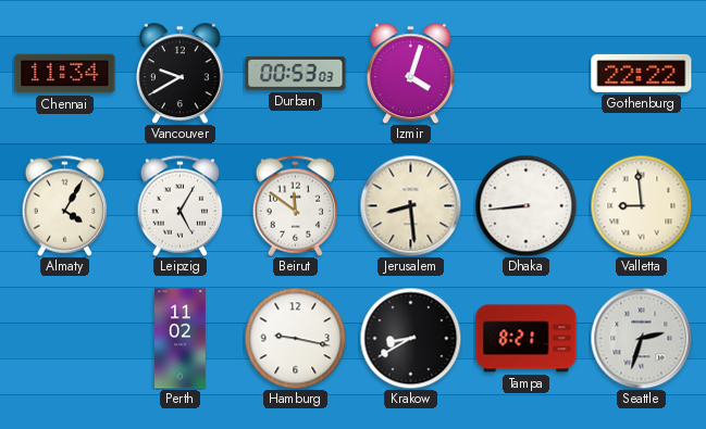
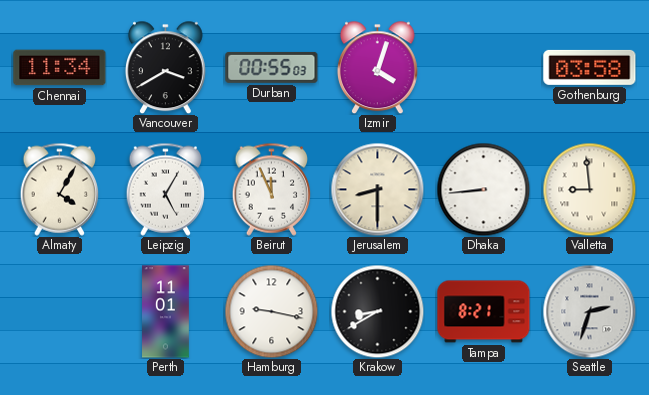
Vancouver: 9:40 -> 3:40 (166, 67)
Durban: 00:53 -> 00:55 (272, 67)
Gothenburg: 22:22 -> 03:58 (590, 67)
Beirut: 11:51 -> 11:56 (272, 189)
Jerusalem: 8:29 -> 8:30 (377, 189)
Perth: 11:02 -> 11:01 (166, 312)
